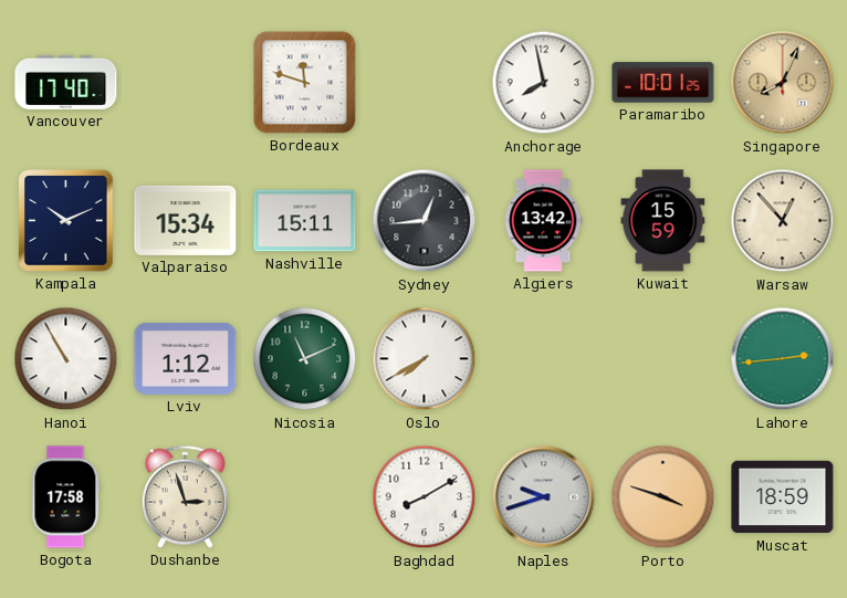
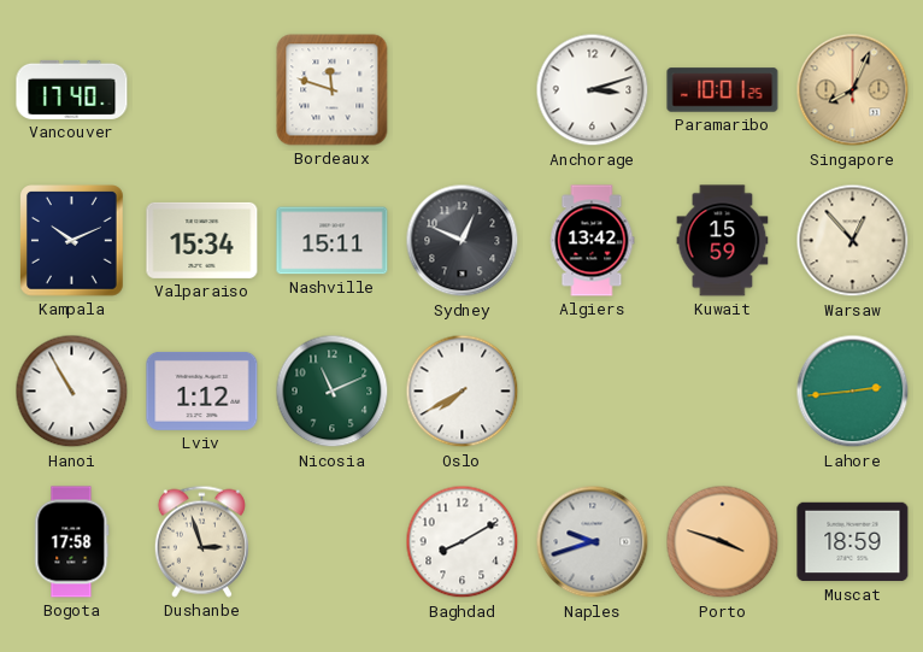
Anchorage: 7:58 -> 3:12 (593, 90)
Sydney: 12:44 -> 12:49 (463, 241)
